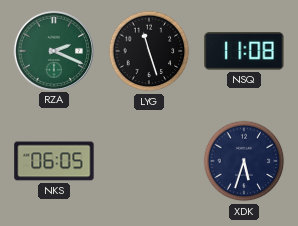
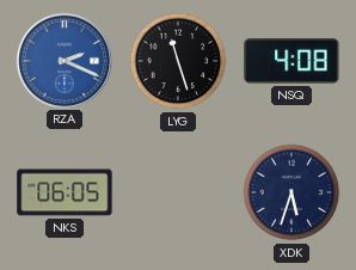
RZA dial: green -> blue (63, 60)
NSQ: 11:08 -> 4:08 (291, 61)
